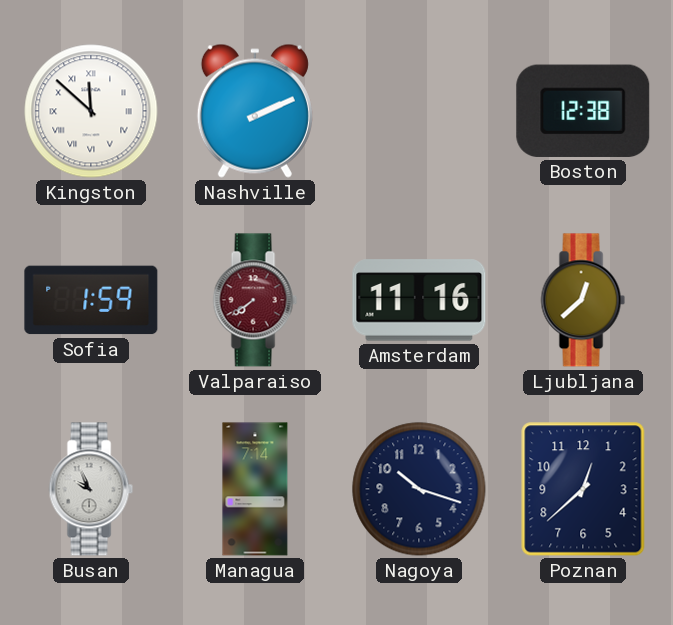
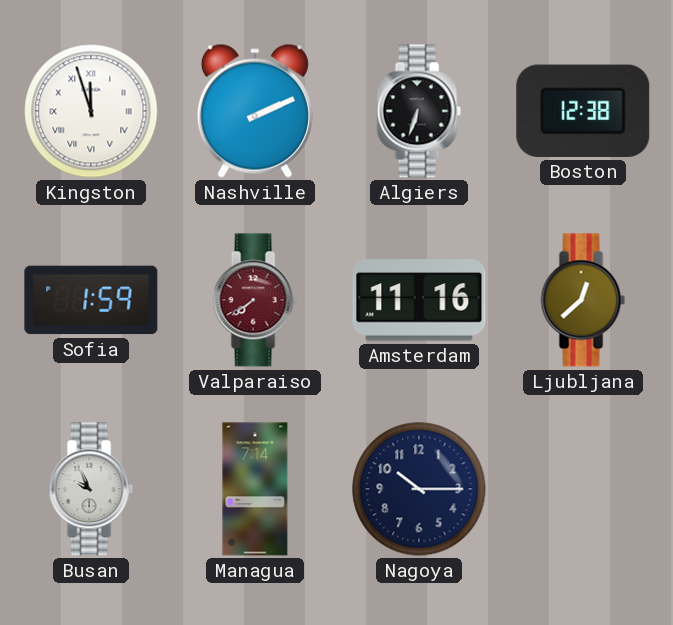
Kingston: 11:52 -> 11:57 (91, 111)
Algiers: none -> 6:33 (419, 111)
Nagoya: 10:18 -> 10:15 (419, 489)
Poznan: 12:38 -> none (583, 489)
